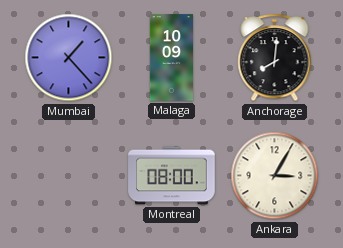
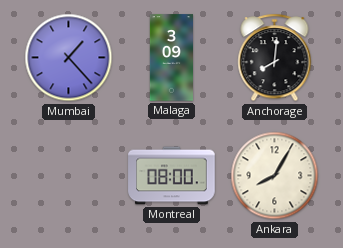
Malaga: 10:09 -> 3:09 (171, 58)
Ankara: 3:05 -> 8:05 (275, 176)
